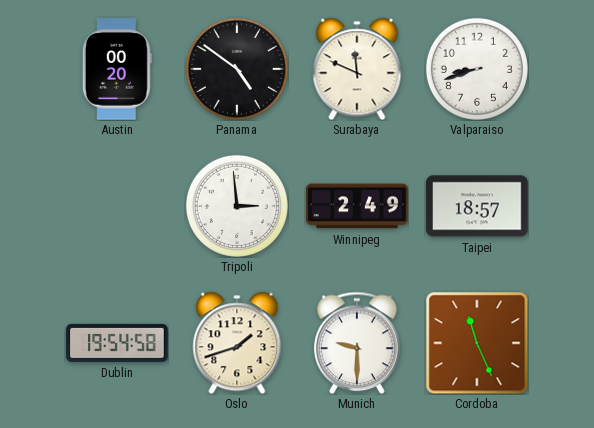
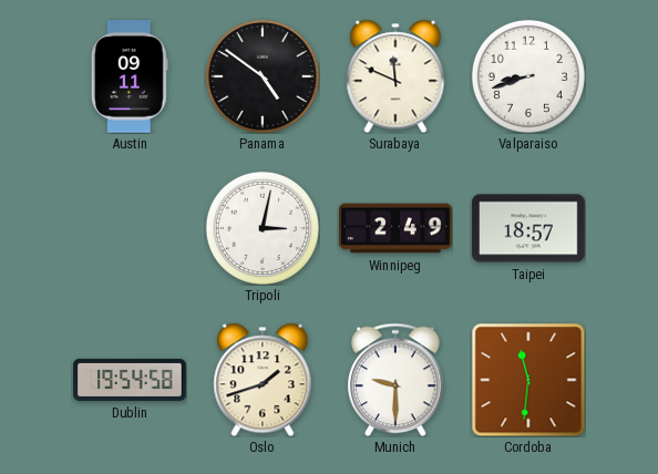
Austin: 00:20 -> 09:11 (130, 76)
Tripoli: 2:59 -> 3:02 (263, 228)
Cordoba: 11:26 -> 11:31 (528, 380)
